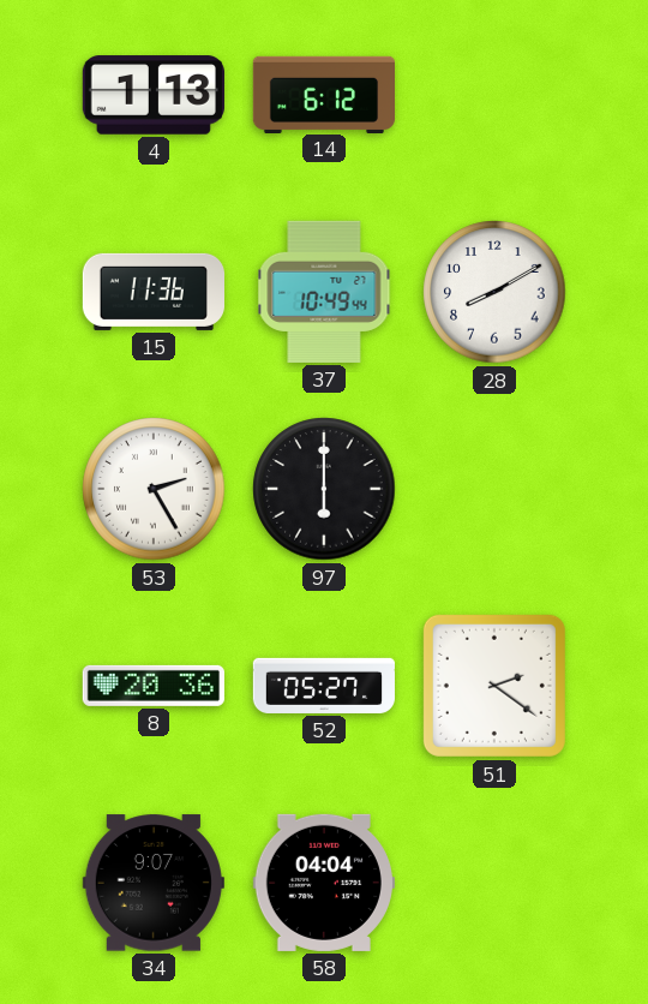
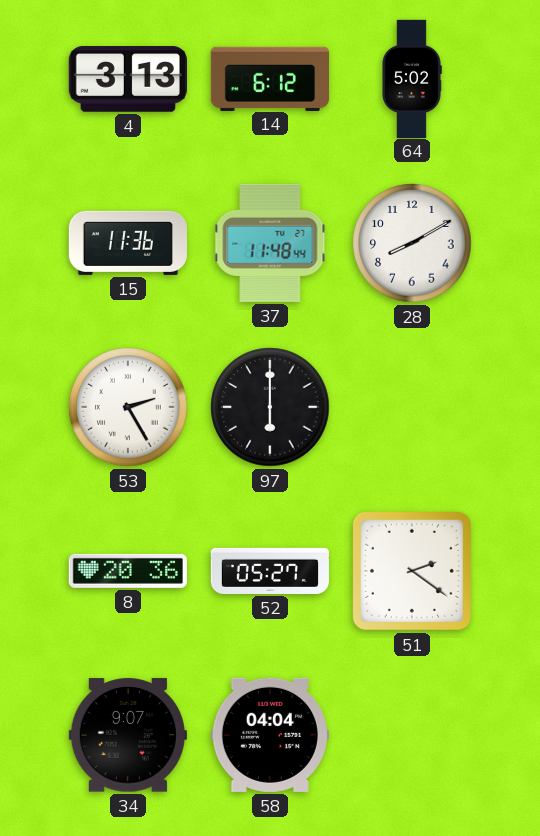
4: 1:13 -> 3:13 (128, 79)
64: none -> 5:02 (412, 78)
37: 10:49 -> 11:48 (270, 243)
